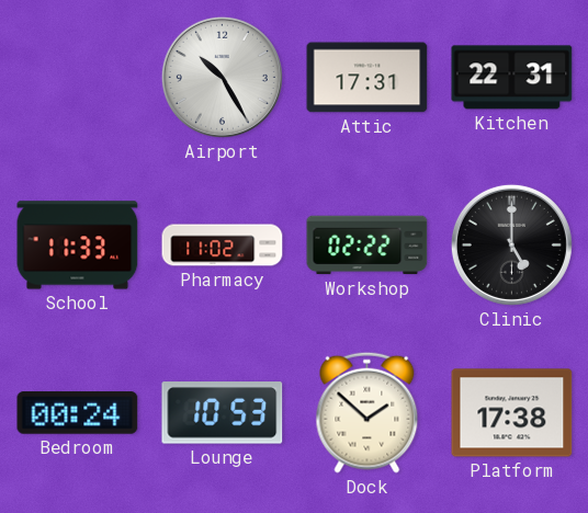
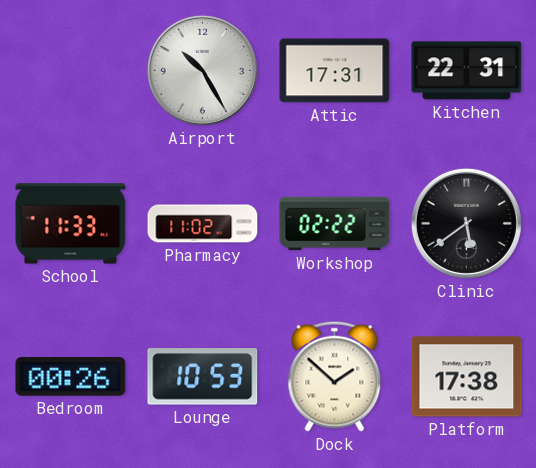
Clinic: 5:00 -> 5:39 (466, 223)
Bedroom: 00:24 -> 00:26 (71, 377)
